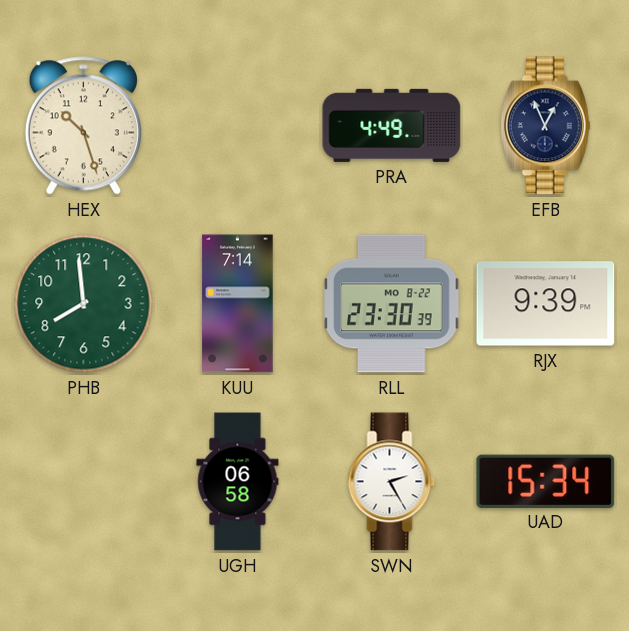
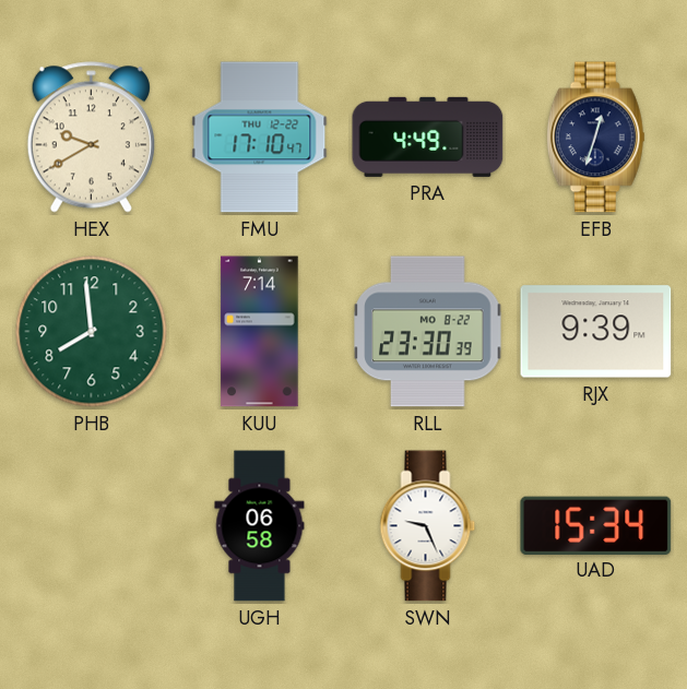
HEX: 10:27 -> 9:40 (91, 138)
FMU: none -> 17:10 (260, 138)
EFB: 12:56 -> 12:33 (595, 138)
SWN: 2:25 -> 9:26 (428, 526)
